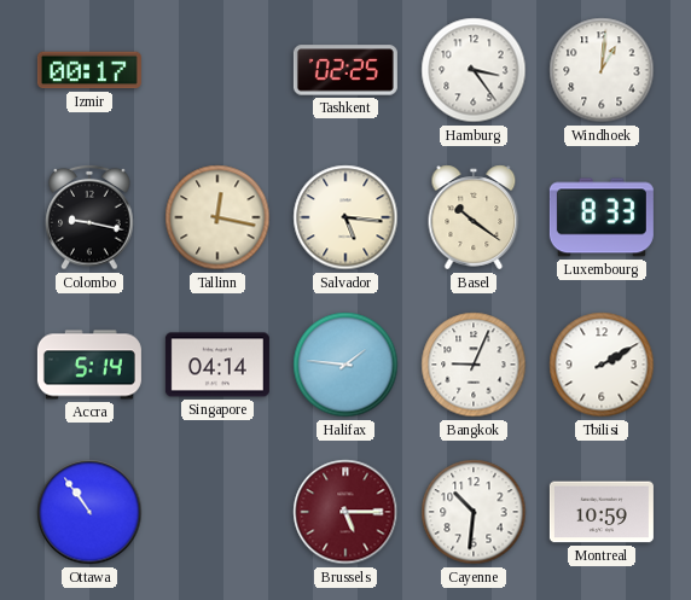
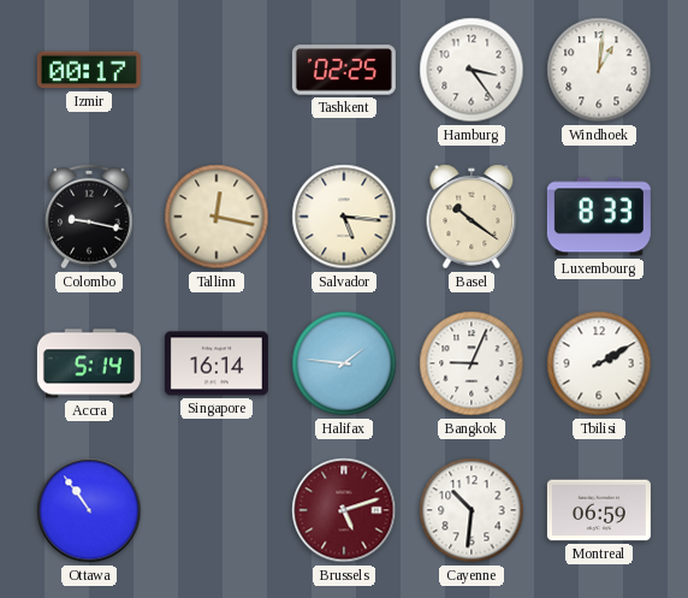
Singapore: 04:14 -> 16:14 (217, 363)
Brussels: 5:15 -> 5:12 (344, 510)
Montreal: 10:59 -> 06:59 (599, 510)
